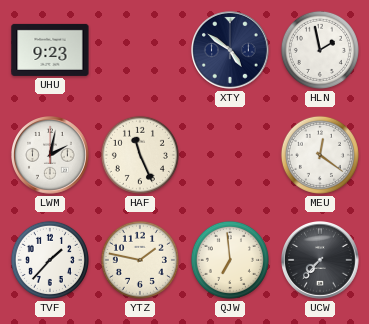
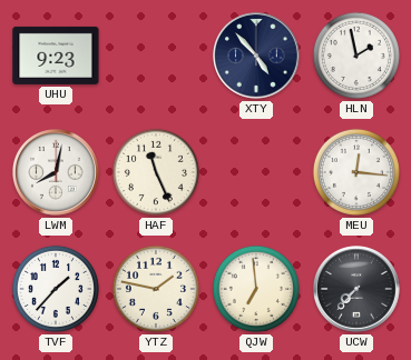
XTY: 4:51 -> 4:53 (257, 57)
LWM: 2:02 -> 8:02 (57, 173)
MEU: 12:21 -> 12:16 (356, 172)
